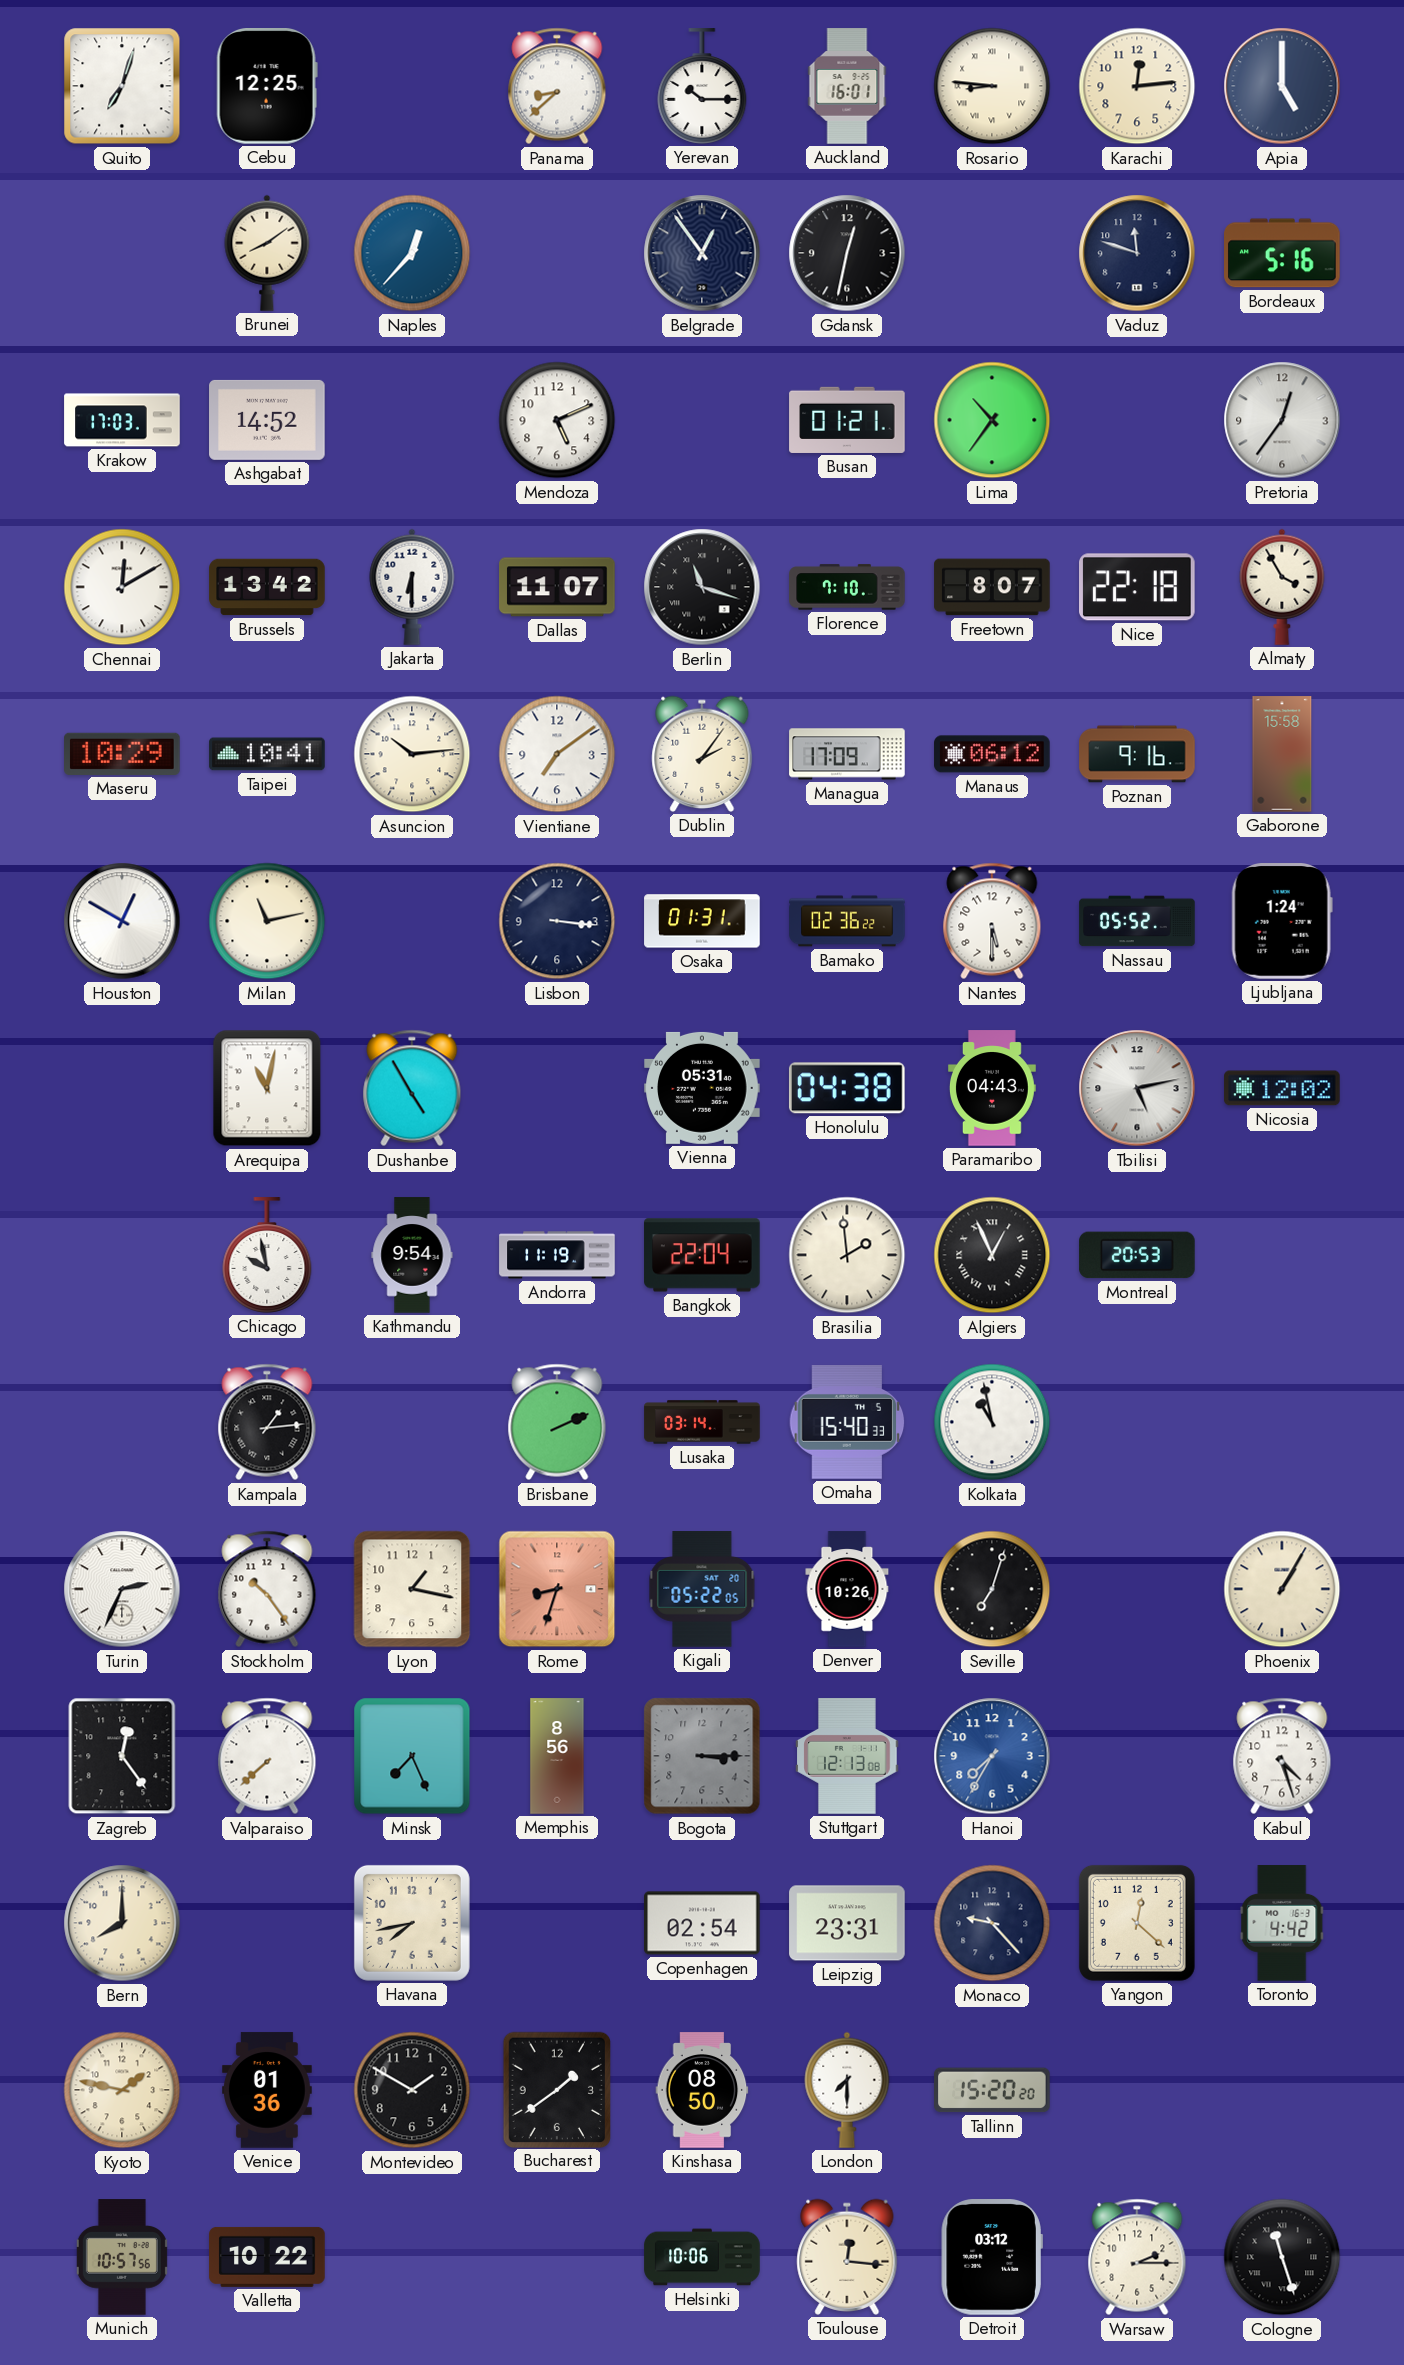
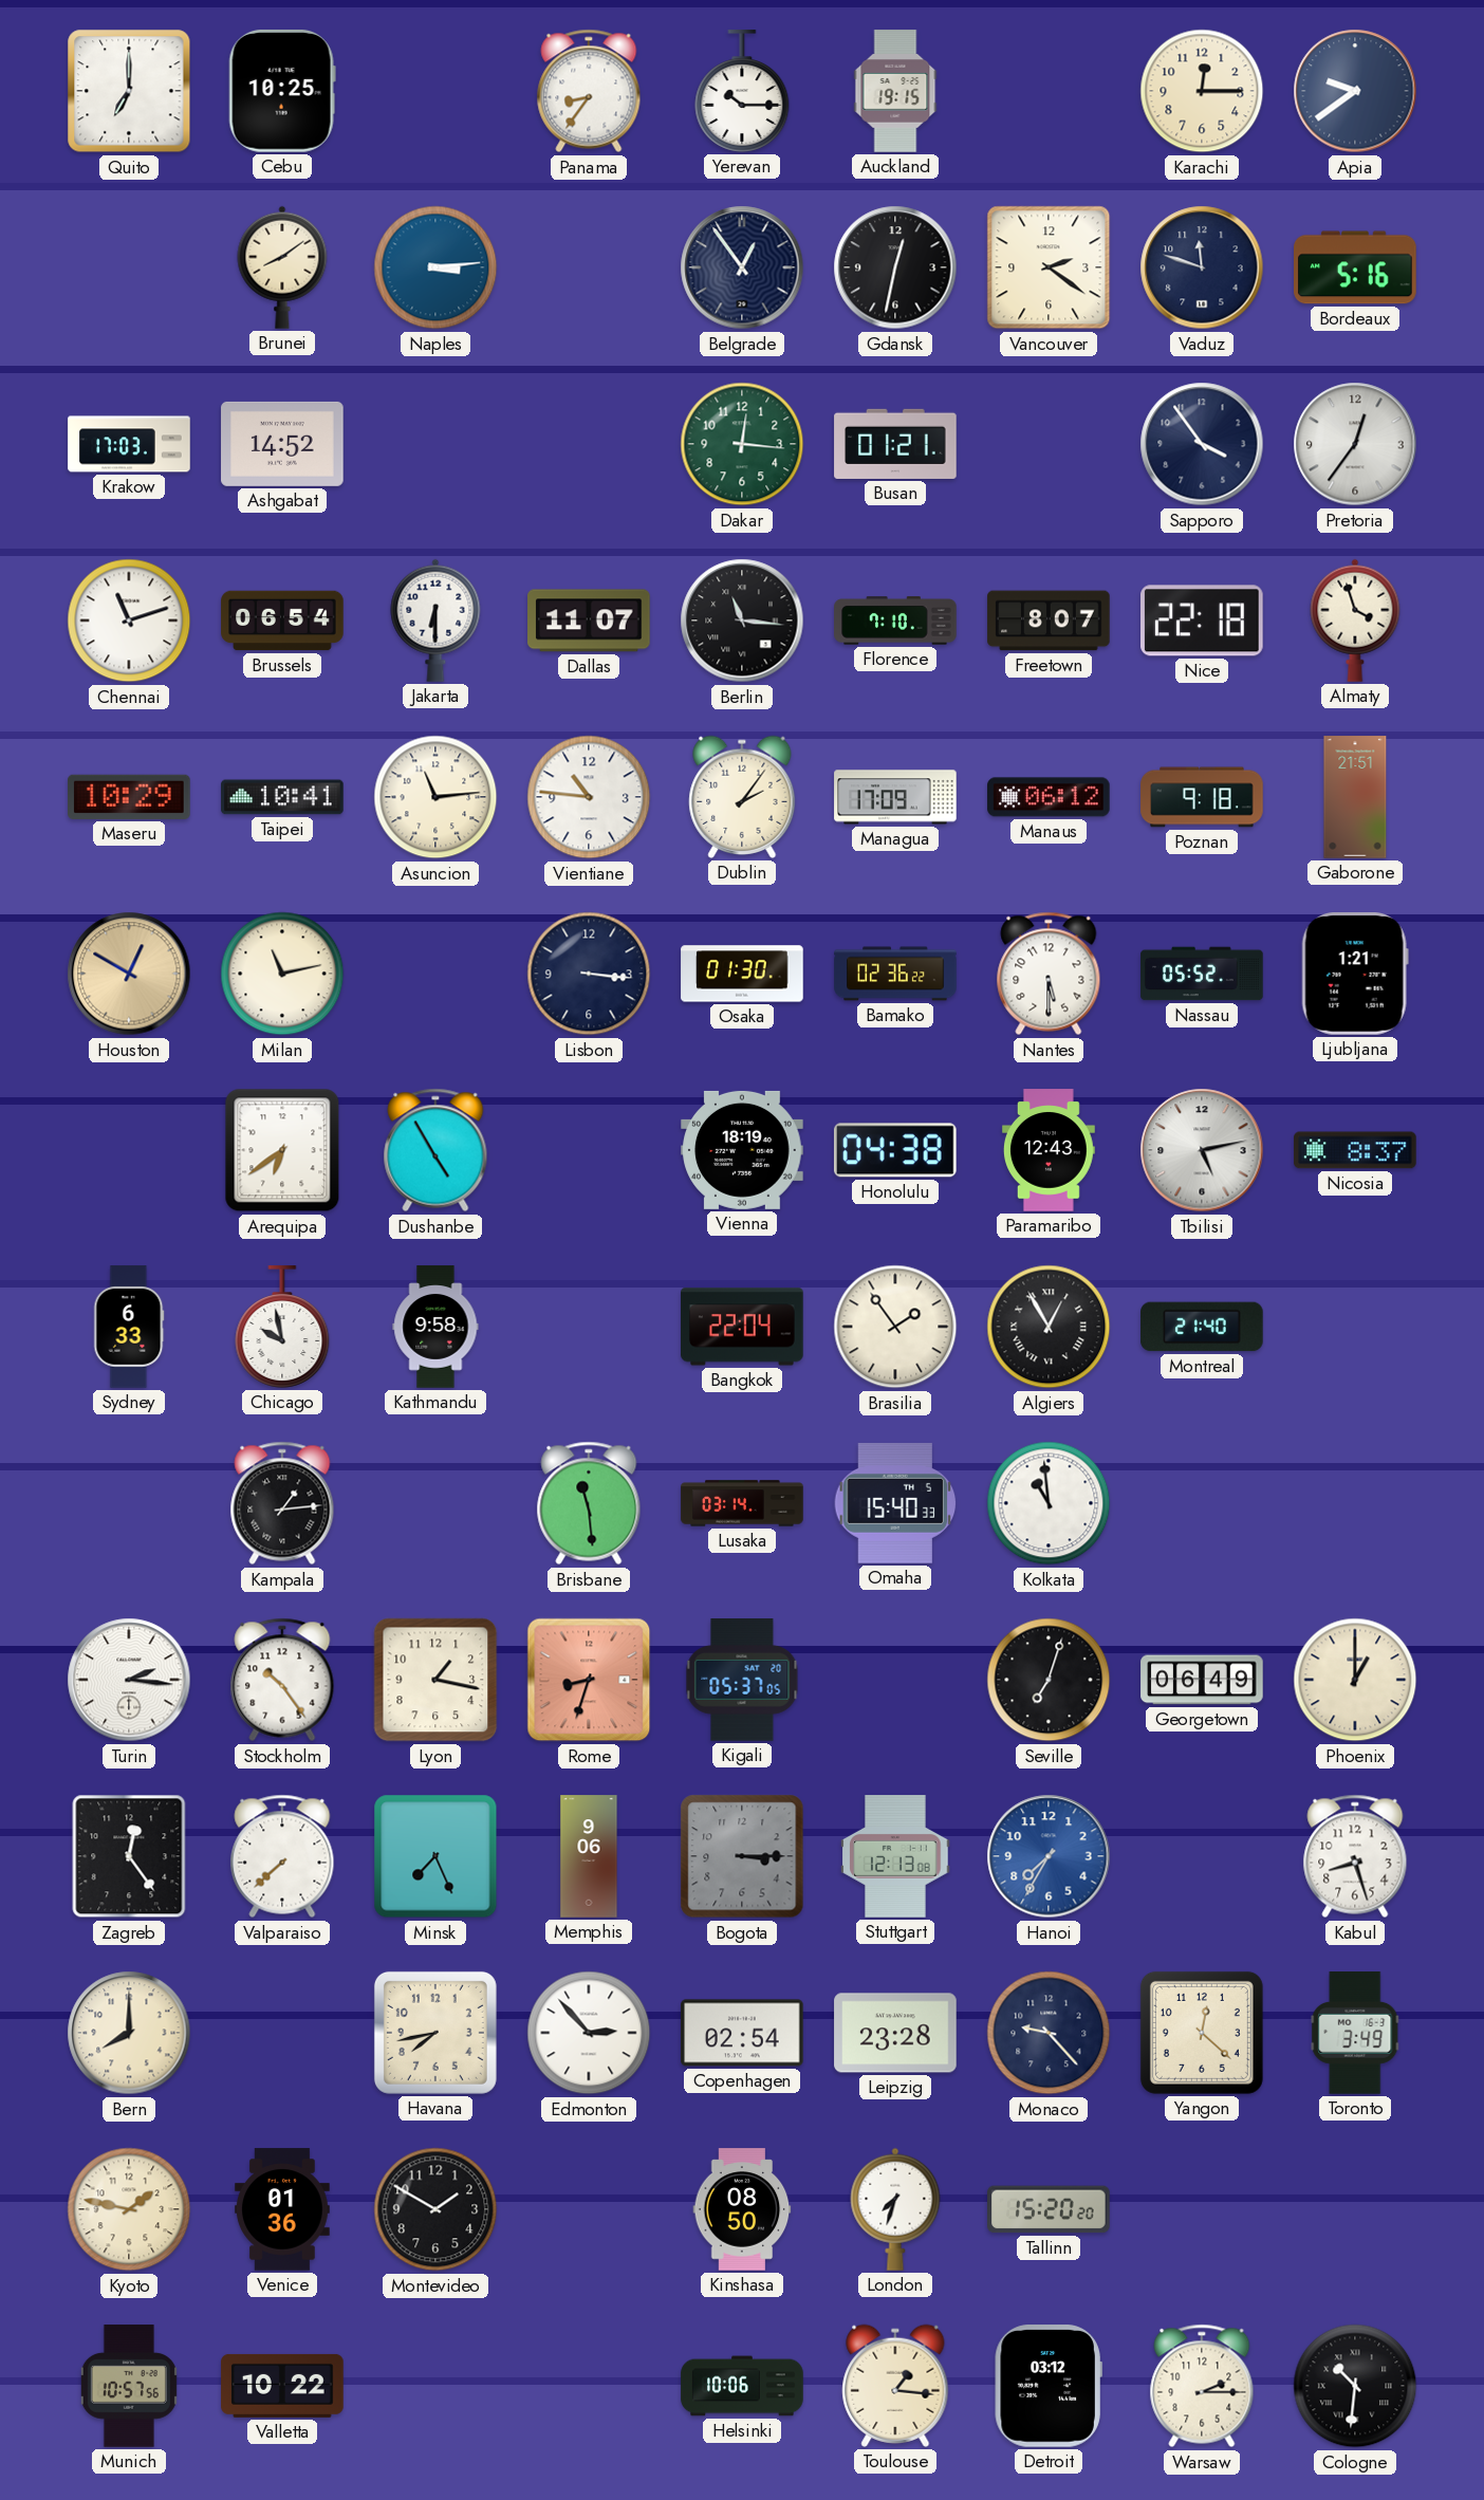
Quito: 7:03 -> 7:00 (129, 91)
Cebu: 12:25 -> 10:25 (282, 91)
Panama: 8:38 -> 8:36 (589, 91)
Auckland: 16:01 -> 19:15 (895, 91)
Rosario: 8:46 -> none (992, 86)
Karachi: 12:14 -> 12:15 (1202, 91)
Apia: 5:00 -> 9:39 (1355, 91)
Naples: 12:37 -> 3:14 (435, 267)
Vancouver: none -> 2:21 (1049, 267)
Mendoza: 5:11 -> none (557, 420)
Dakar: none -> 12:16 (742, 444)
Lima: 10:36 -> none (992, 420)
Sapporo: none -> 3:54 (1202, 444)
Chennai: 12:10 -> 11:12 (129, 621)
Brussels: 13:42 -> 06:54 (282, 621)
Berlin: 11:18 -> 11:16 (742, 621)
Almaty: 3:55 -> 3:57 (1355, 621)
Asuncion: 10:14 -> 11:14 (435, 797)
Vientiane: 7:09 -> 10:46 (589, 797)
Poznan: 9:16 -> 9:18 (1202, 797)
Gaborone: 15:58 -> 21:51 (1355, 797)
Houston dial: white -> champagne (129, 974)
Osaka: 01:31 -> 01:30 (742, 974)
Ljubljana: 1:24 -> 1:21 (1355, 974)
Arequipa: 11:02 -> 6:39 (282, 1150)
Vienna: 05:31 -> 18:19 (742, 1150)
Paramaribo: 04:43 -> 12:43 (1049, 1150)
Nicosia: 12:02 -> 8:37 (1355, 1150)
Sydney: none -> 6:33 (129, 1327)
Kathmandu: 9:54 -> 9:58 (435, 1327)
Andorra: 11:19 -> none (557, 1255)
Brasilia: 1:59 -> 1:54 (895, 1327)
Algiers: 12:56 -> 12:55 (1049, 1327)
Montreal: 20:53 -> 21:40 (1202, 1327)
Brisbane: 2:11 -> 11:29 (589, 1503)
Kolkata: 10:58 -> 10:59 (1049, 1503)
Turin: 2:34 -> 2:16 (129, 1680)
Kigali: 05:22 -> 05:37 (742, 1680)
Denver: 10:26 -> none (847, 1589)
Georgetown: none -> 06:49 (1202, 1680)
Phoenix: 1:05 -> 1:00 (1355, 1680)
Memphis: 8:56 -> 9:06 (589, 1856)
Kabul: 4:27 -> 8:27 (1355, 1856)
Edmonton: none -> 2:53 (589, 2033)
Leipzig: 23:31 -> 23:28 (895, 2033)
Toronto: 4:42 -> 3:49 (1355, 2033)
Bucharest: 1:39 -> none (556, 2089)
London: 7:30 -> 7:33 (895, 2209)
Toulouse: 12:16 -> 1:16 (895, 2386)
Cologne: 11:27 -> 10:31 (1355, 2386)
